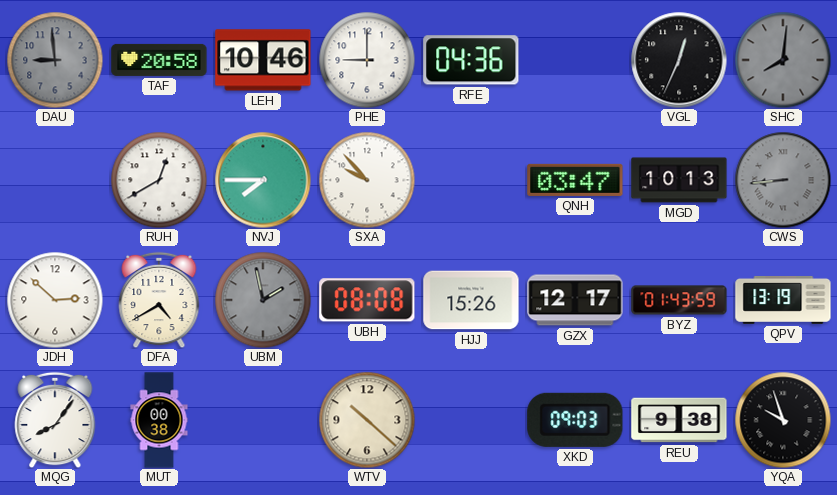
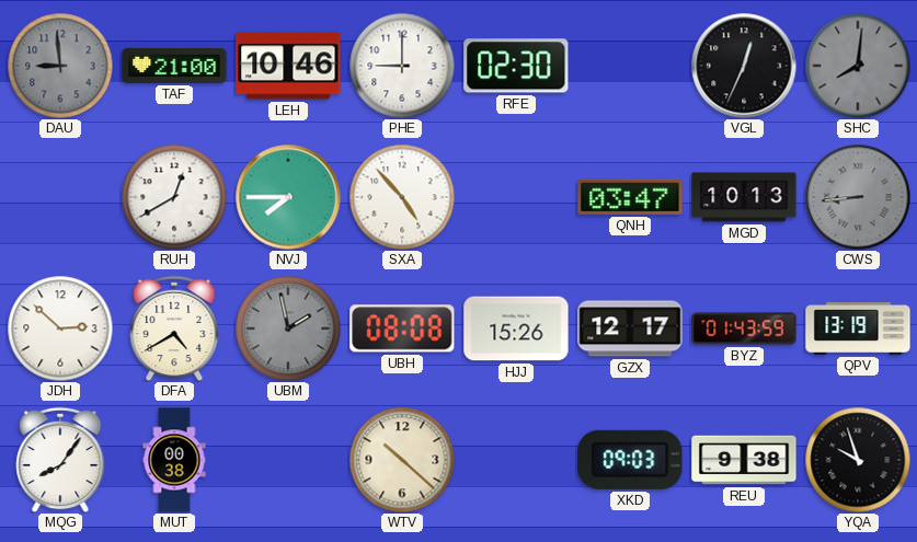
TAF: 20:58 -> 21:00 (174, 66)
RFE: 04:36 -> 02:30 (516, 66)
SXA: 9:53 -> 4:53 (402, 197)
